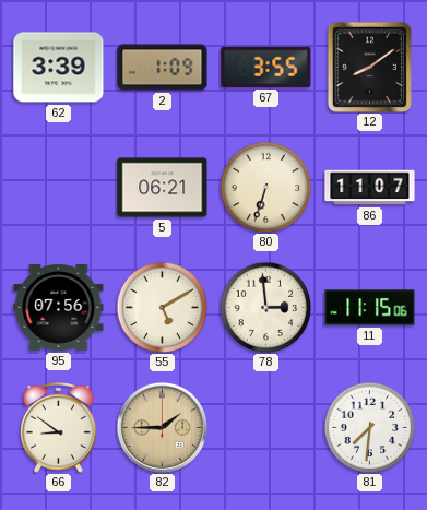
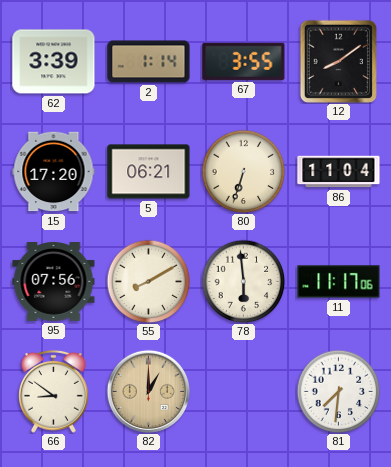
2: 1:09 -> 1:14 (149, 62)
15: none -> 17:20 (54, 172)
86: 11:07 -> 11:04 (339, 172)
55: 5:10 -> 8:10 (148, 281)
78: 2:59 -> 5:59 (243, 281)
11: 11:15 -> 11:17 (339, 282)
82: 1:45 -> 1:00 (148, 391)
